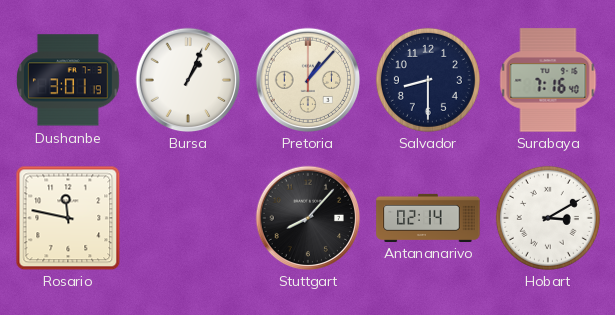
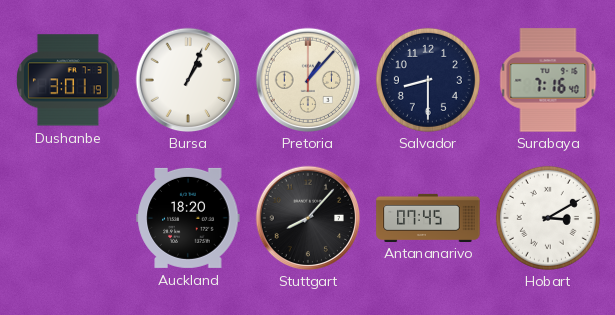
Rosario: 11:47 -> none (68, 218)
Auckland: none -> 18:20 (188, 218)
Antananarivo: 02:14 -> 07:45 (428, 217)
